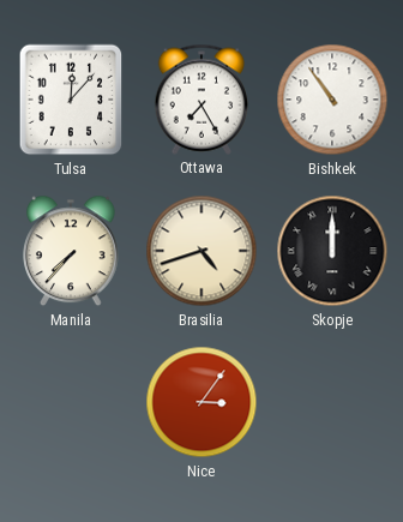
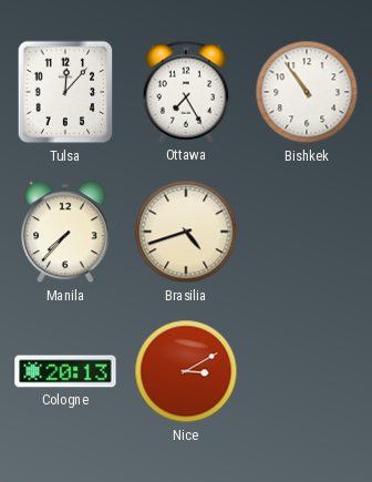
Skopje: 12:00 -> none (332, 251)
Cologne: none -> 20:13 (65, 371)
Nice: 3:06 -> 3:10 (186, 371)
